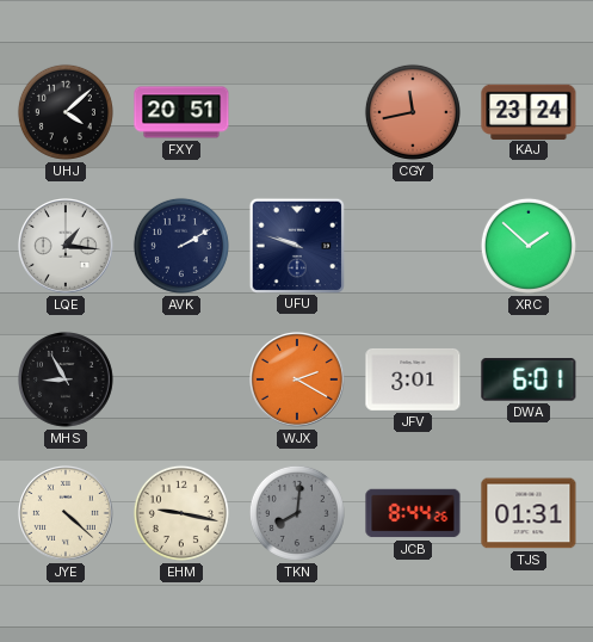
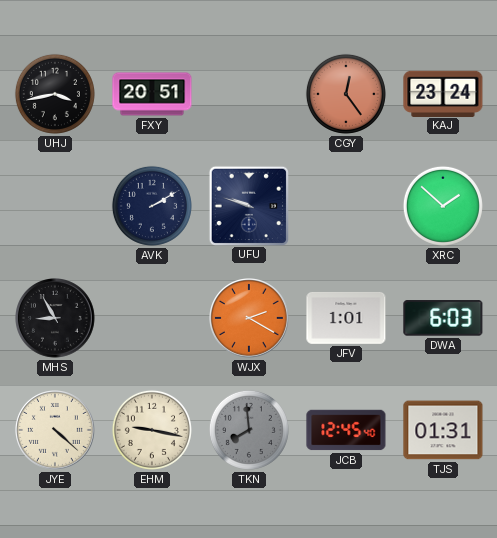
UHJ: 4:08 -> 3:43 (55, 94)
CGY: 11:43 -> 12:24 (346, 94)
LQE: 1:16 -> none (67, 247)
JFV: 3:01 -> 1:01 (346, 318)
DWA: 6:01 -> 6:03 (443, 318)
TKN: 8:01 -> 7:59 (249, 430)
JCB: 8:44 -> 12:45 (346, 430)
